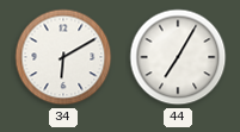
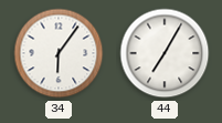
34: 6:10 -> 6:06 (59, 53)
